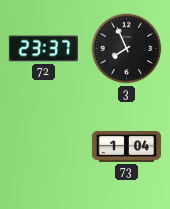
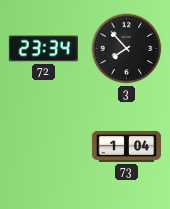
72: 23:37 -> 23:34 (43, 49)
3: 7:56 -> 7:53 (127, 49)
